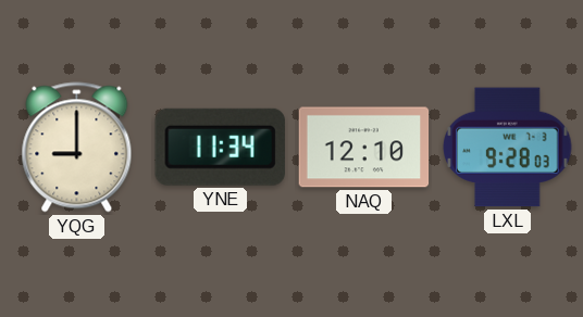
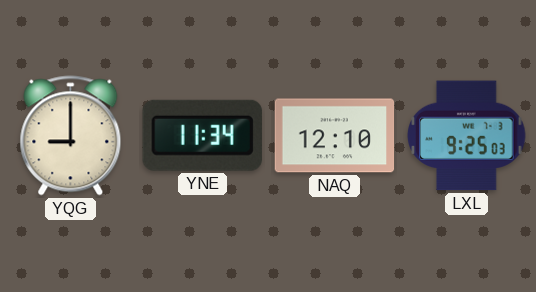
LXL: 9:28 -> 9:25 (467, 136)
